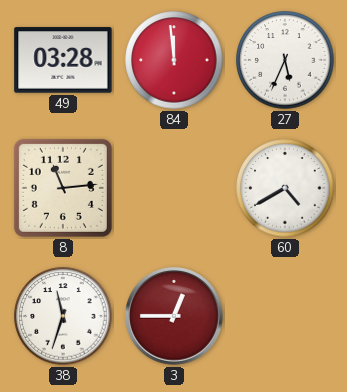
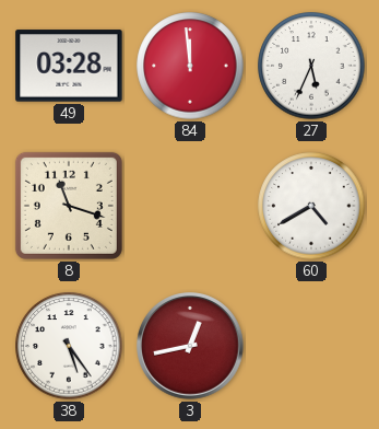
8: 11:14 -> 11:18 (69, 206)
38: 11:33 -> 5:24 (69, 346)
3: 12:45 -> 12:43 (190, 346)
